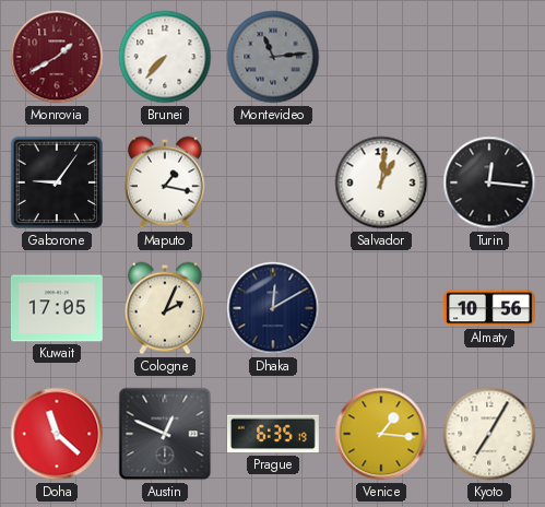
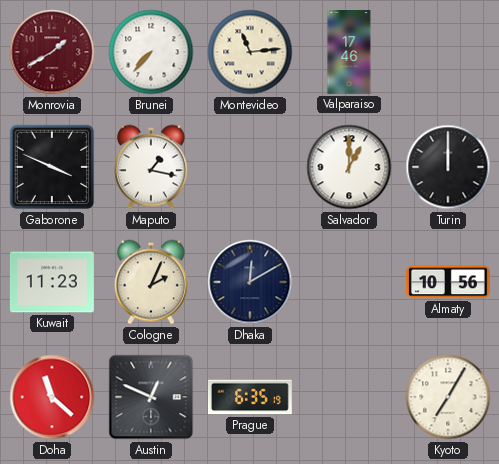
Montevideo dial: grey -> cream (250, 52)
Valparaiso: none -> 17:46 (349, 53)
Gaborone: 9:06 -> 3:49 (52, 167)
Salvador: 1:01 -> 1:00 (349, 167)
Turin: 12:16 -> 12:00 (448, 167)
Kuwait: 17:05 -> 11:23 (52, 282)
Venice: 1:16 -> none (381, 434)
